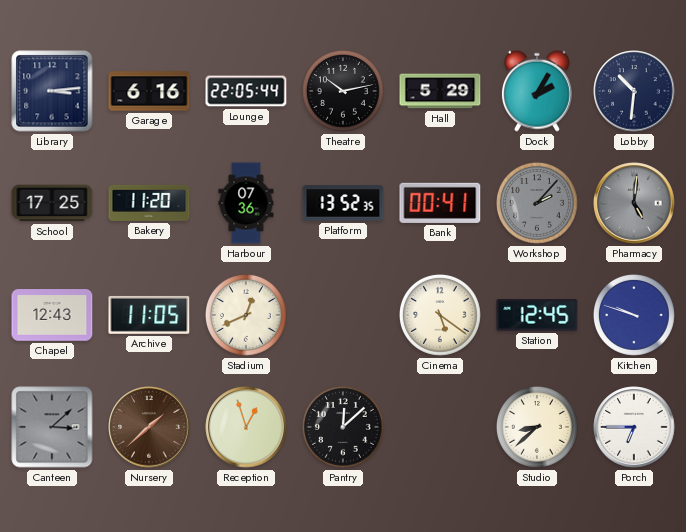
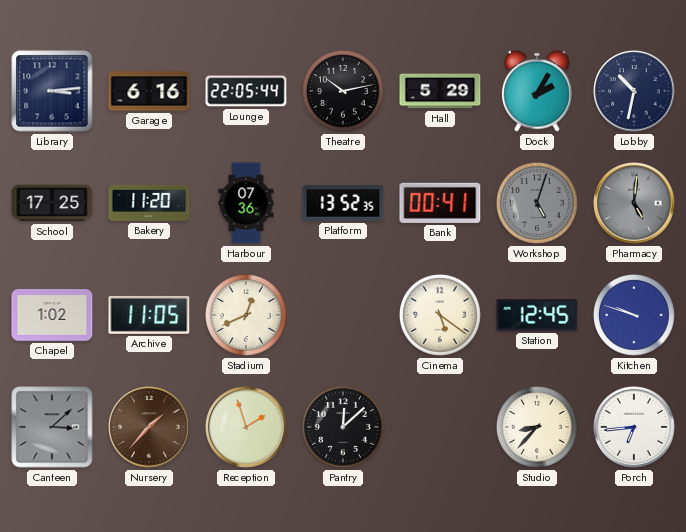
Lobby: 10:31 -> 10:32 (634, 91)
Workshop: 2:07 -> 5:03 (537, 203)
Chapel: 12:43 -> 1:02 (52, 315)
Nursery: 1:38 -> 1:37 (149, 427)
Reception: 12:57 -> 1:57 (246, 427)
Studio: 8:38 -> 8:37 (537, 427)
Porch: 6:45 -> 6:44 (634, 427)
